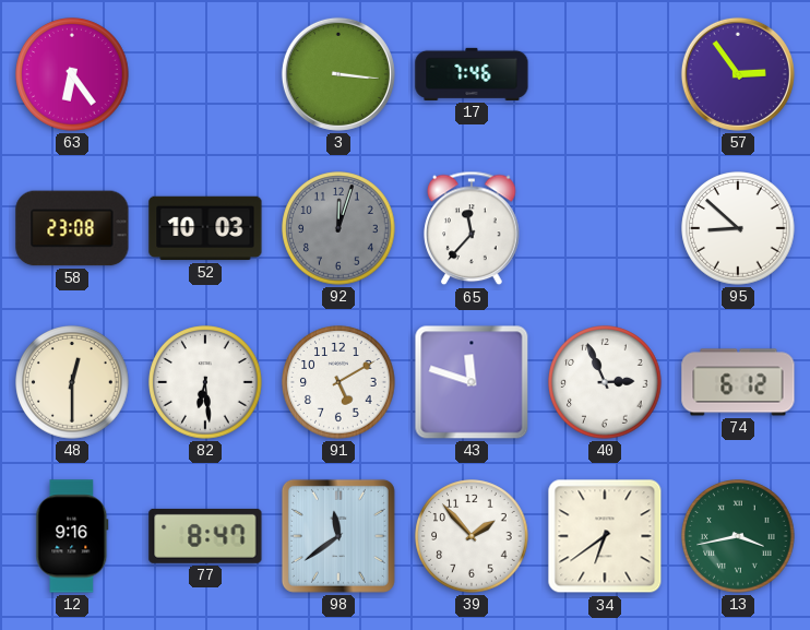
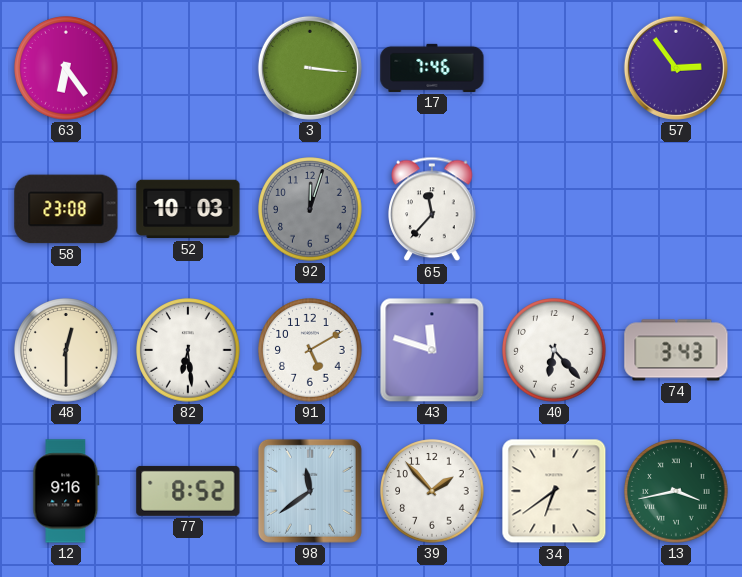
95: 8:52 -> none (738, 228)
40: 2:56 -> 6:23 (554, 350)
74: 6:12 -> 3:43 (676, 350)
77: 8:47 -> 8:52 (188, 491)
